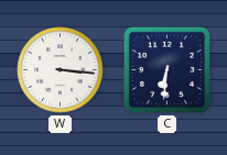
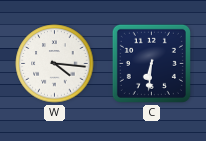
W: 3:16 -> 4:16 (55, 64)
